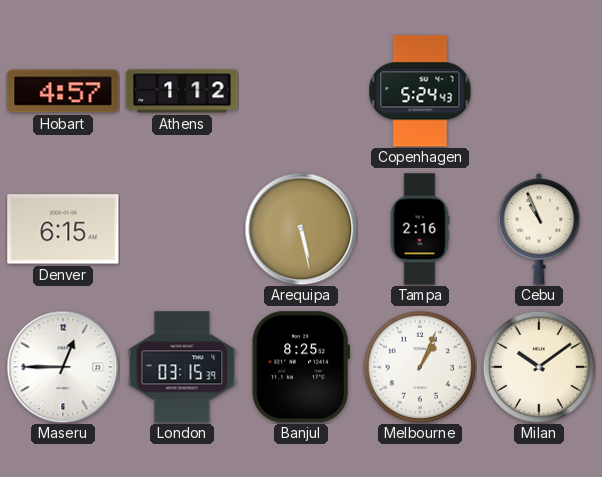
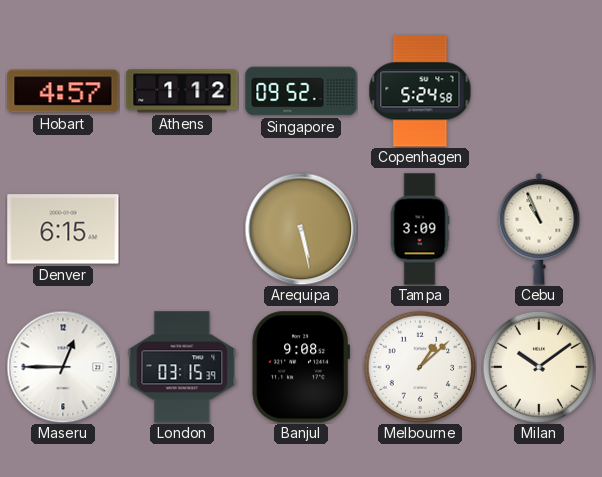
Singapore: none -> 09:52 (301, 91)
Copenhagen: 5:24:43 -> 5:24:58 (420, 91)
Tampa: 2:16 -> 3:09 (420, 229)
Banjul: 8:25 -> 9:08 (300, 367)
Melbourne: 1:04 -> 1:08 (420, 367)
